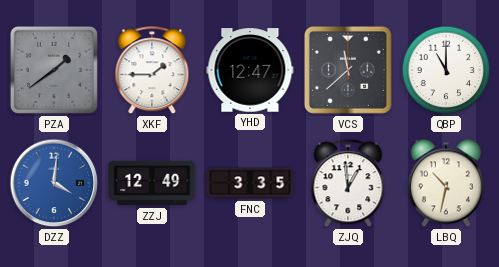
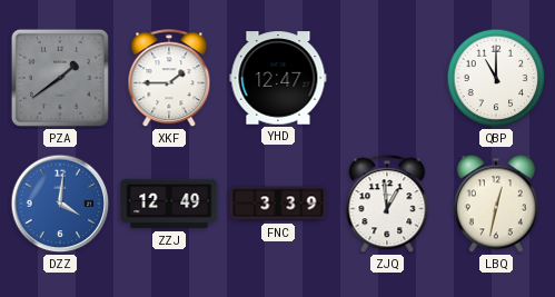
VCS: 11:38 -> none (348, 70)
FNC: 3:35 -> 3:39 (278, 204)
LBQ: 10:32 -> 12:32 (496, 204)
